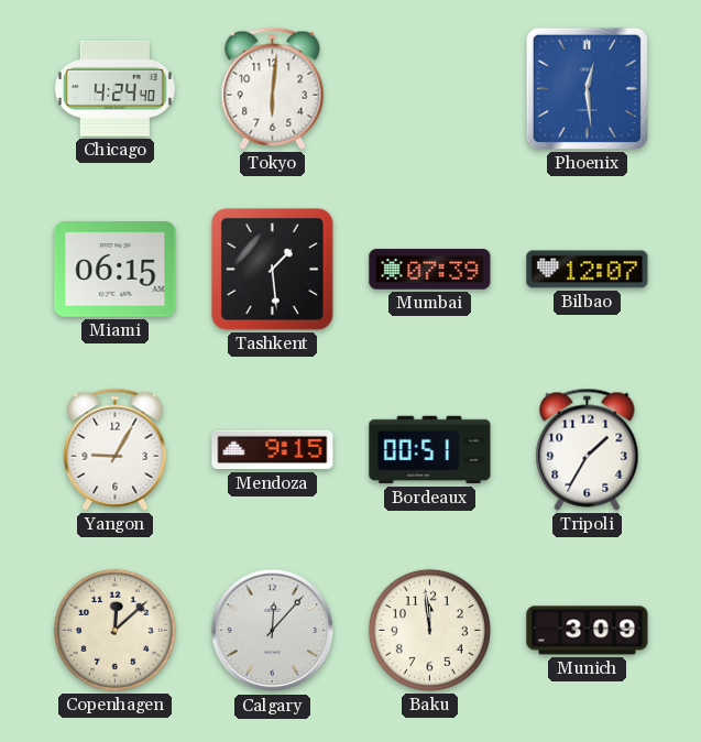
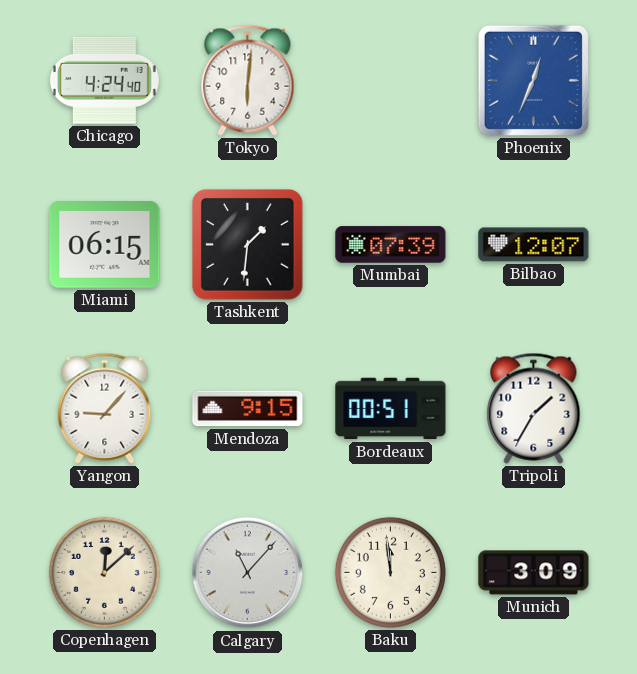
Phoenix: 12:29 -> 12:34 (533, 80)
Tashkent: 1:29 -> 1:31 (248, 245)
Yangon: 9:05 -> 9:07 (105, 408)
Calgary: 12:07 -> 11:07 (248, 573)
